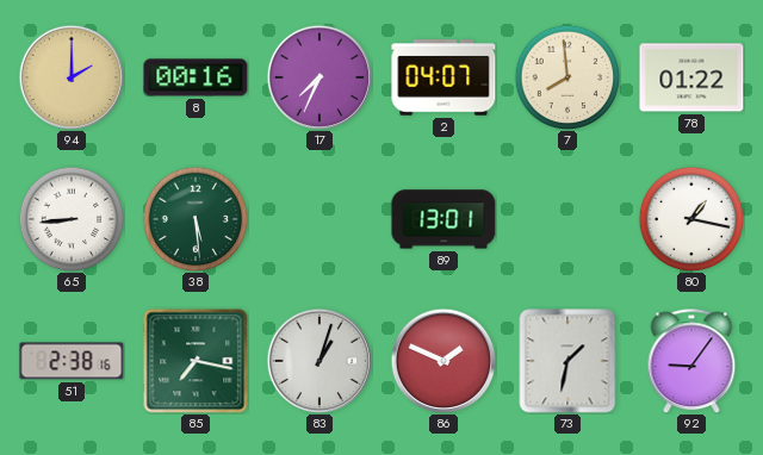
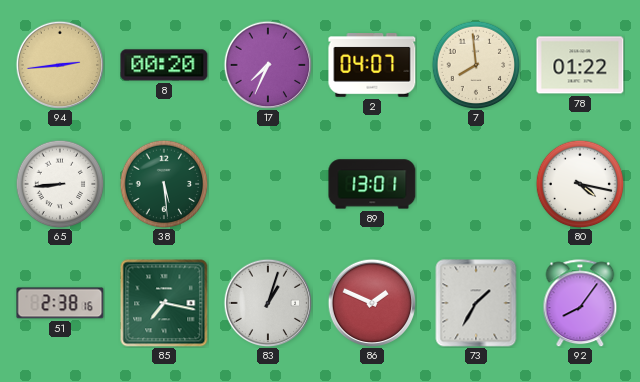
94: 2:00 -> 2:44 (60, 65)
8: 00:16 -> 00:20 (164, 65)
80: 1:17 -> 4:17 (580, 184)
73: 1:32 -> 1:35 (476, 303)
92: 9:06 -> 8:06 (580, 303)
